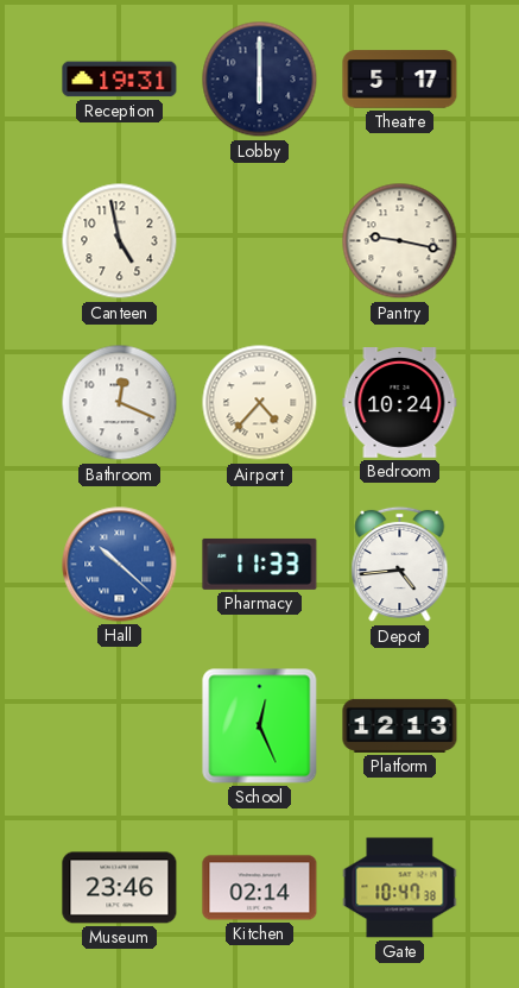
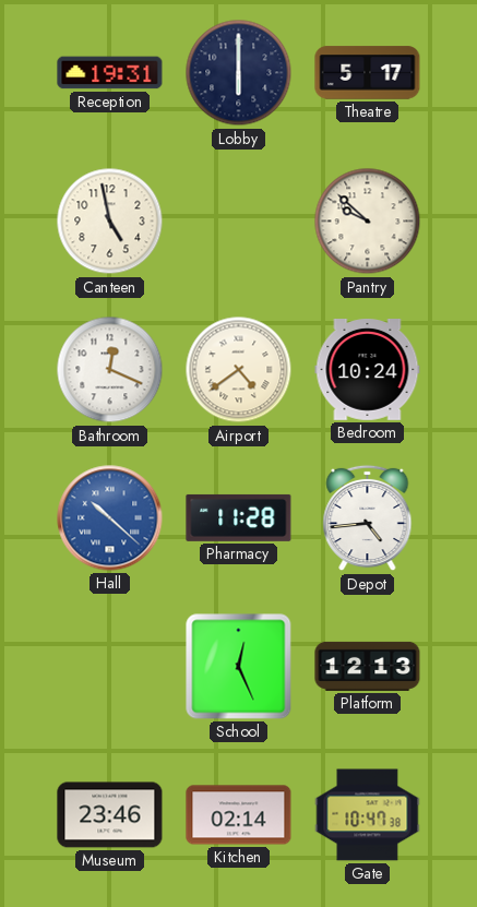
Pantry: 9:17 -> 9:52 (368, 222)
Airport: 4:37 -> 4:39 (239, 370)
Pharmacy: 11:33 -> 11:28 (239, 517)
